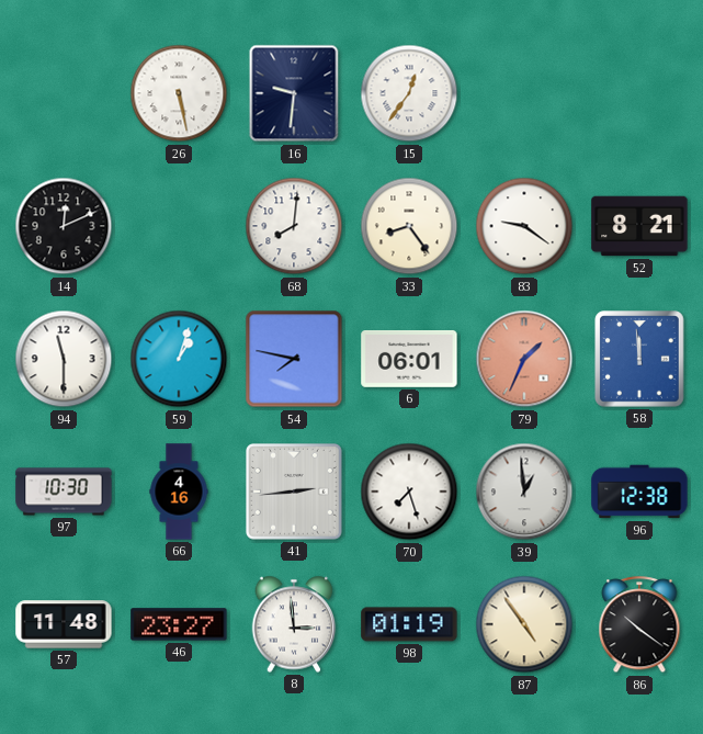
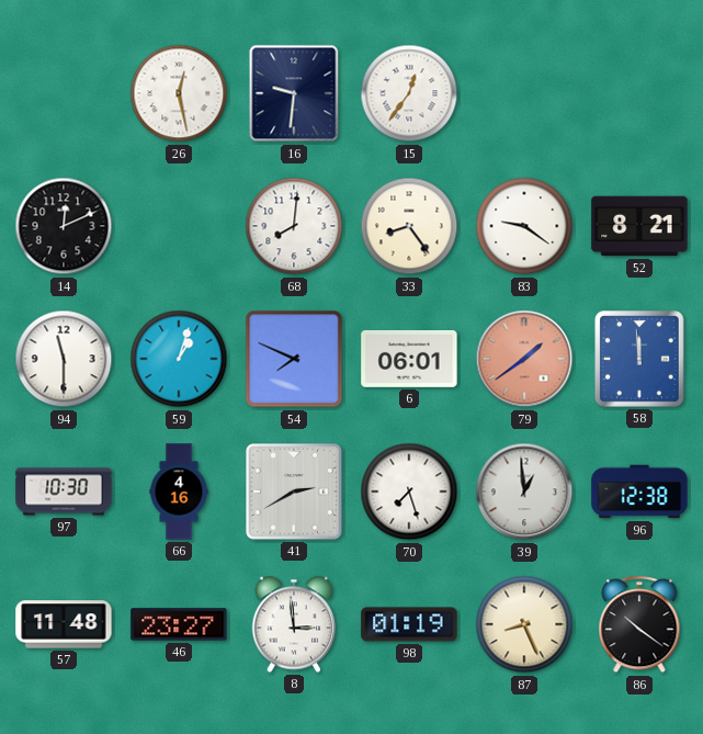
26: 5:28 -> 12:28 (179, 93)
54: 7:47 -> 7:49 (294, 359)
79: 1:34 -> 1:39 (524, 359)
41: 2:44 -> 2:40 (295, 493)
87: 4:54 -> 8:26 (524, 624)
